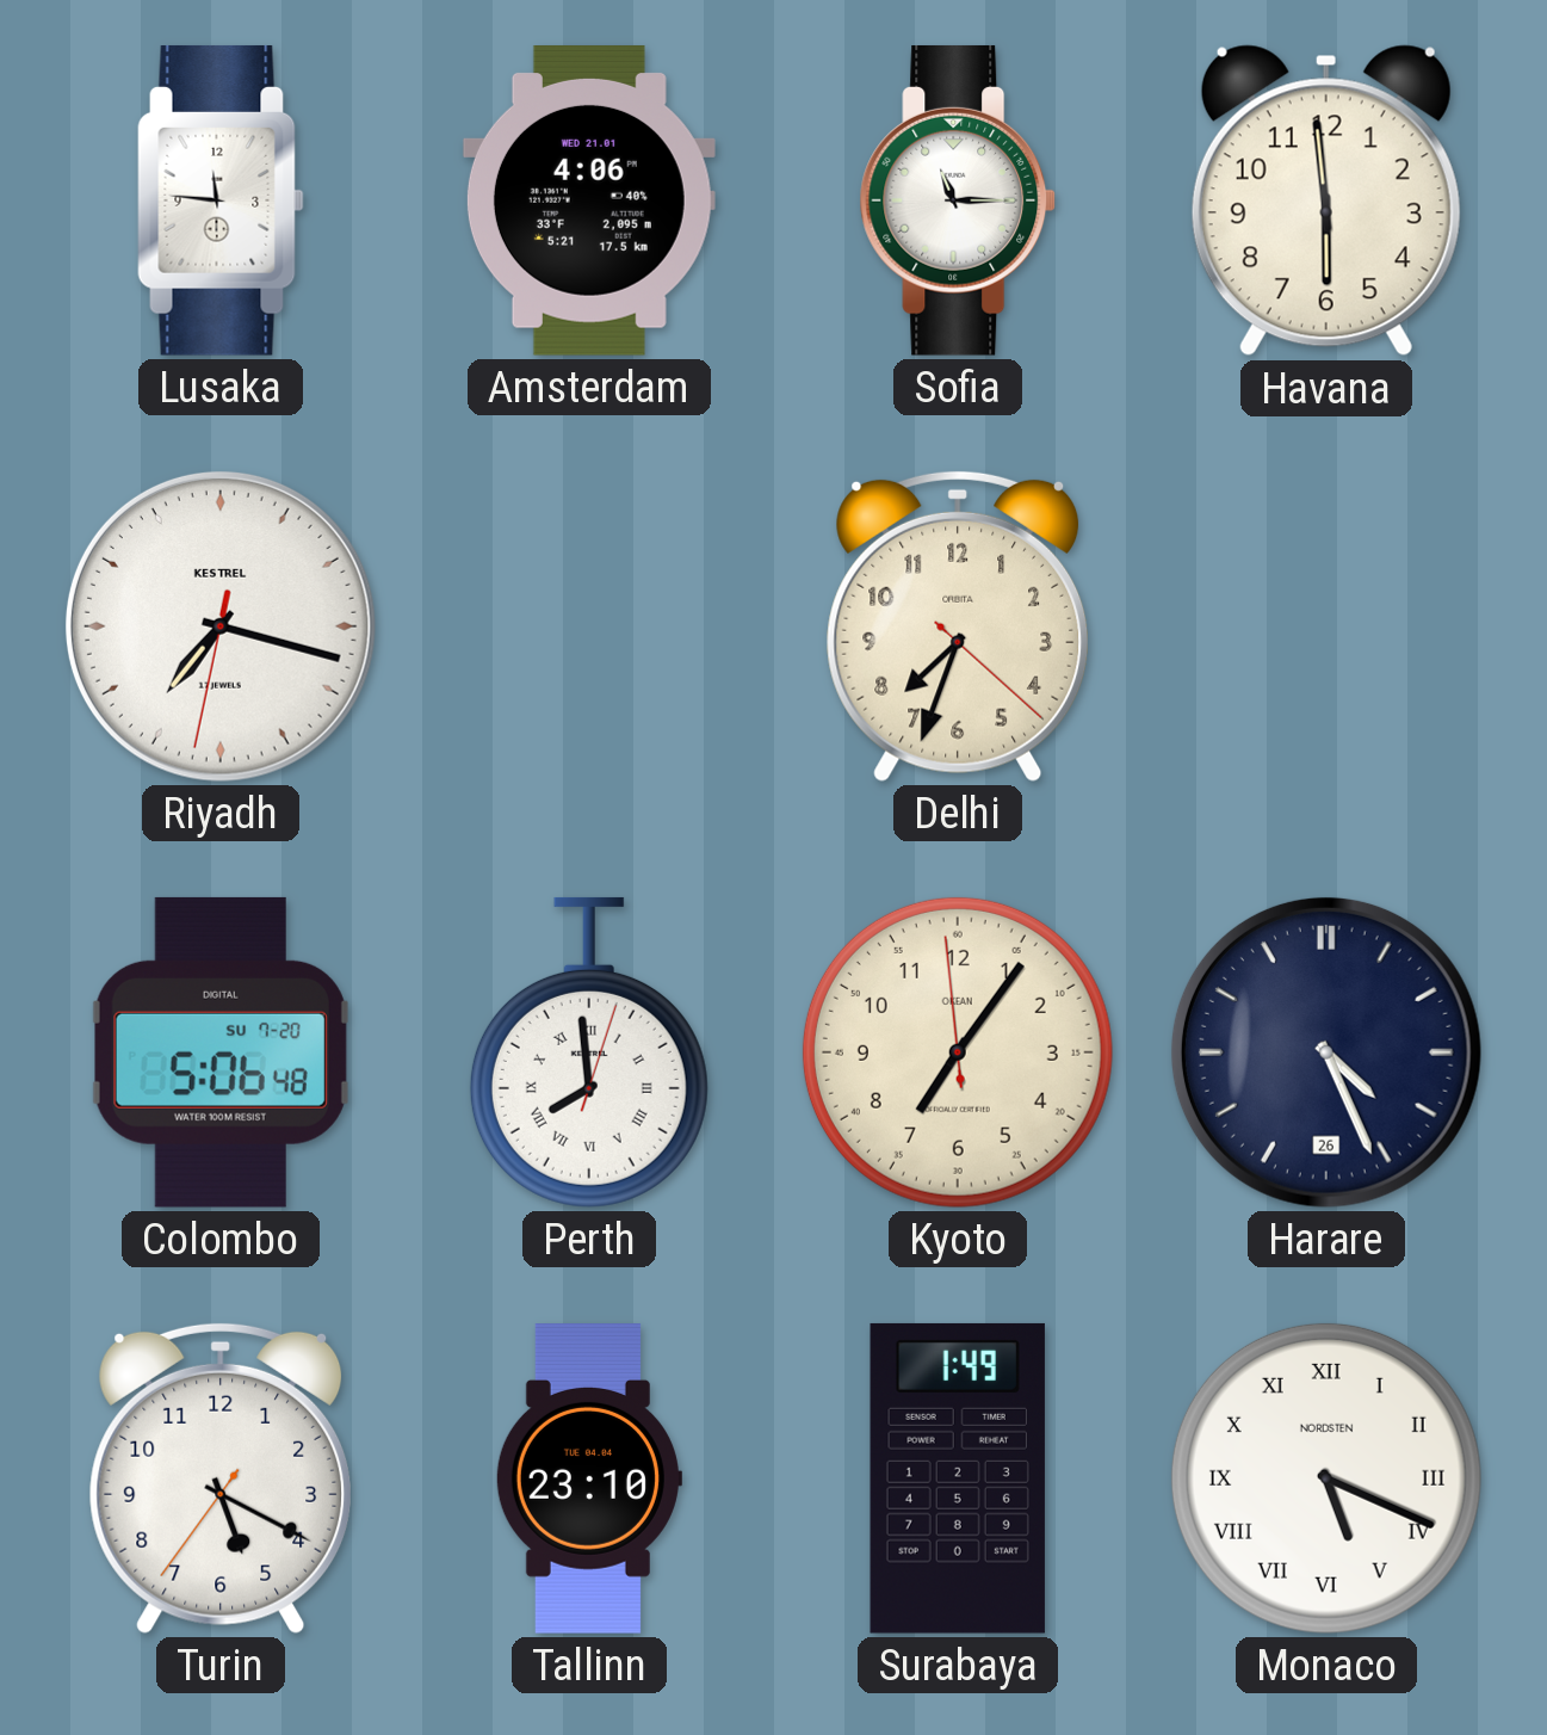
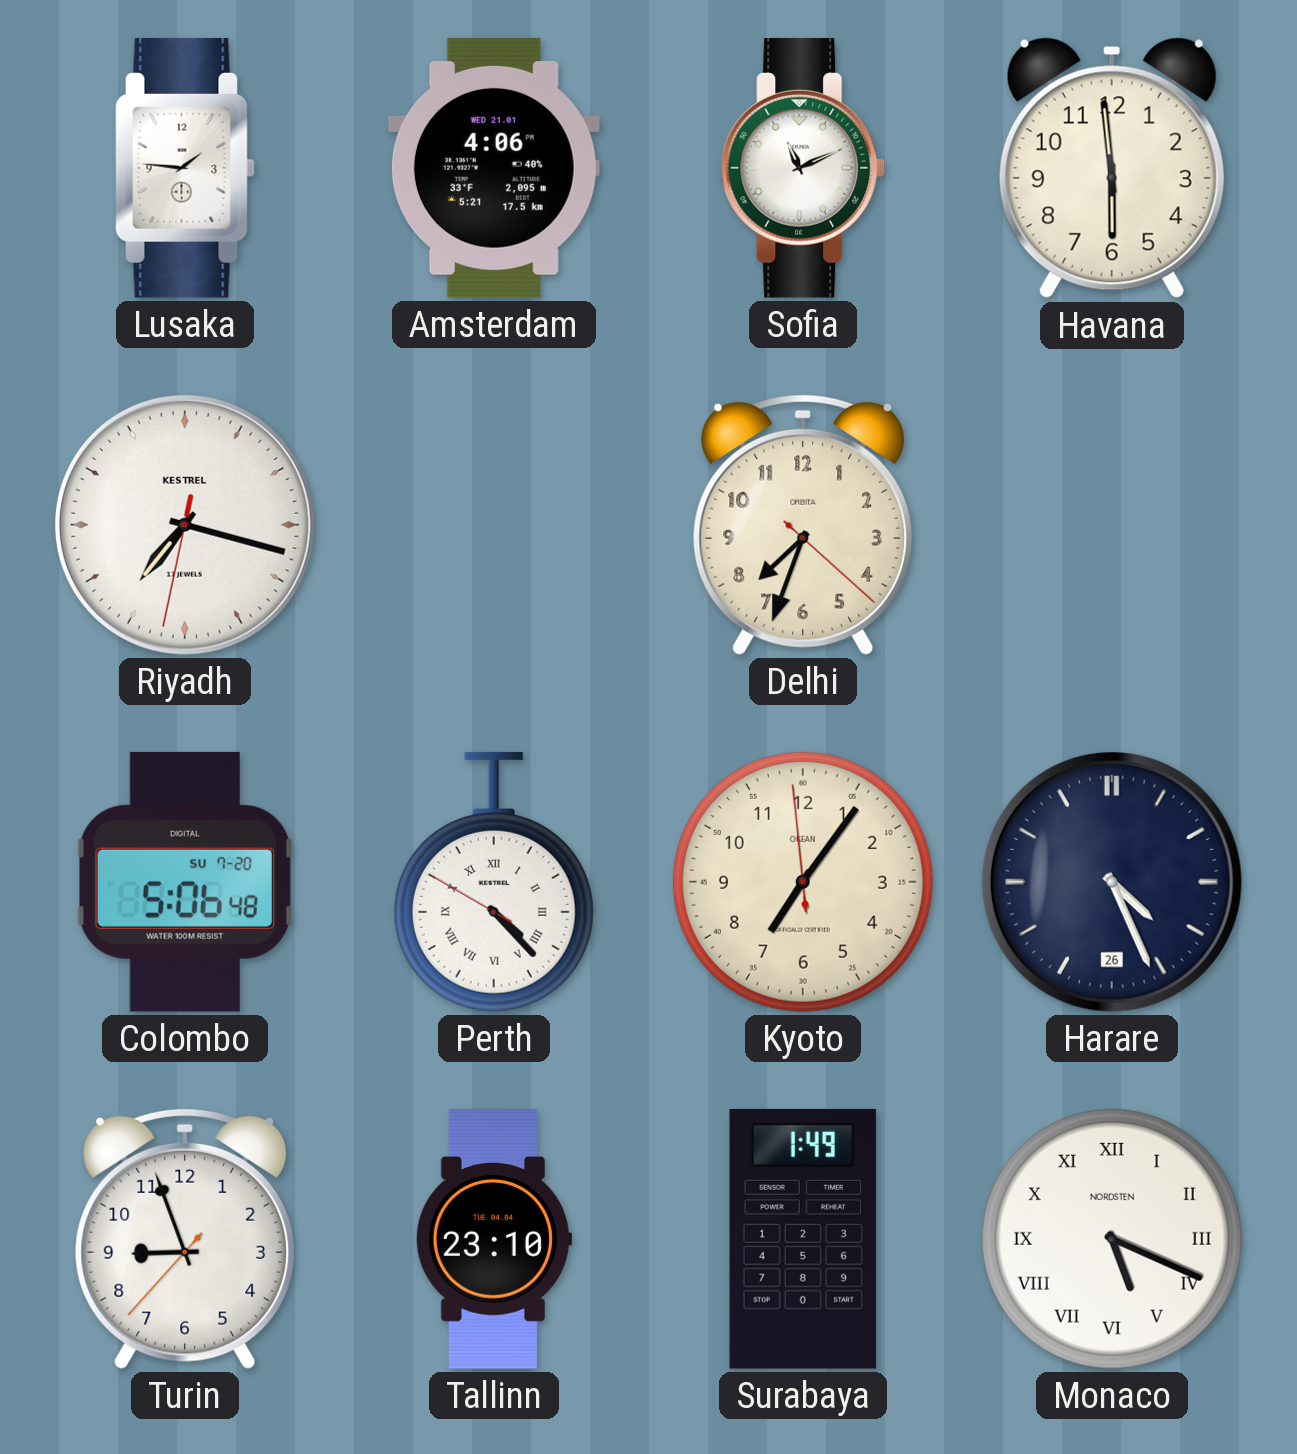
Lusaka: 11:46 -> 1:46 (185, 168)
Sofia: 11:15 -> 11:11 (803, 168)
Perth: 7:59 -> 4:22 (494, 882)
Turin: 5:19 -> 8:56 (185, 1239)
